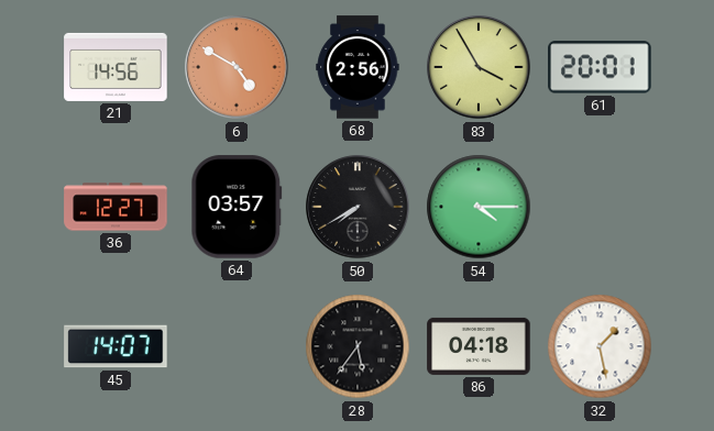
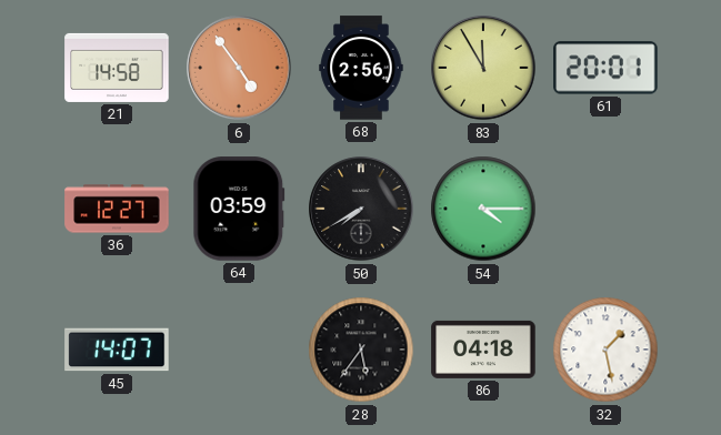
21: 14:56 -> 14:58 (117, 68)
6: 4:50 -> 4:54 (239, 68)
83: 3:55 -> 11:55 (483, 68)
64: 03:57 -> 03:59 (239, 209)
